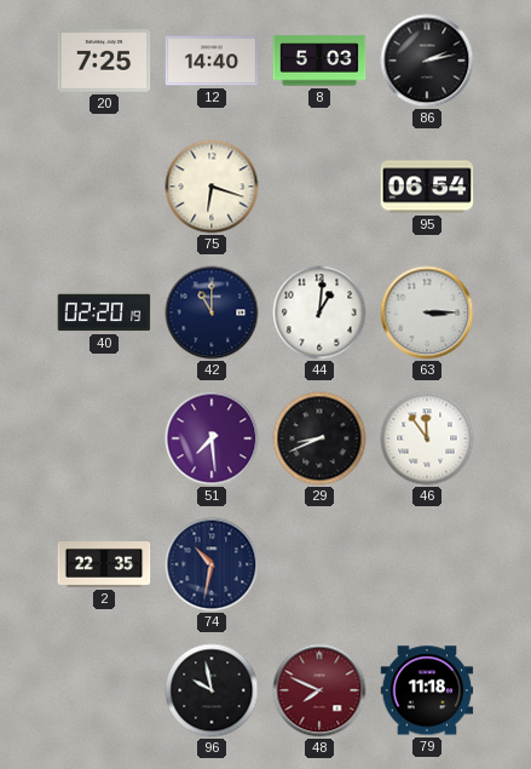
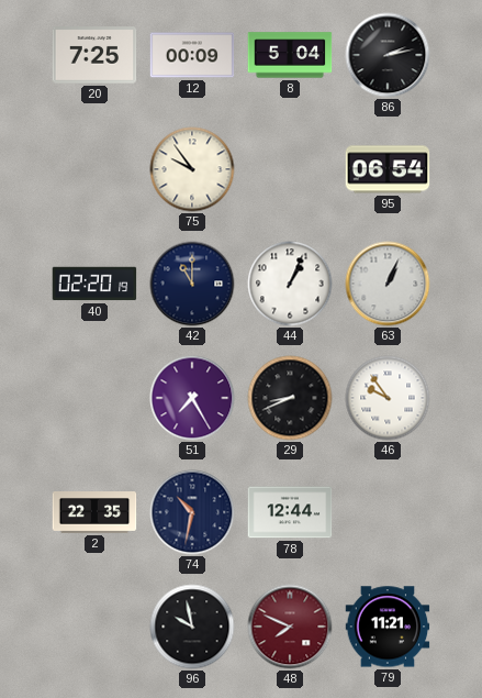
12: 14:40 -> 00:09 (192, 55)
8: 5:03 -> 5:04 (290, 55)
75: 6:18 -> 9:54 (192, 169)
44: 1:01 -> 1:04 (290, 284)
63: 3:15 -> 1:04 (388, 284)
51: 7:29 -> 7:25 (192, 398)
46: 11:54 -> 9:54 (388, 398)
78: none -> 12:44 (290, 512)
79: 11:18 -> 11:21 (388, 627)
